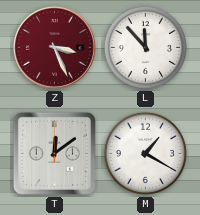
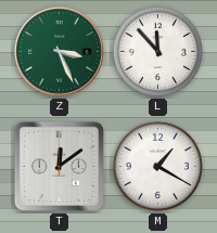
Z dial: burgundy -> green (59, 51)
